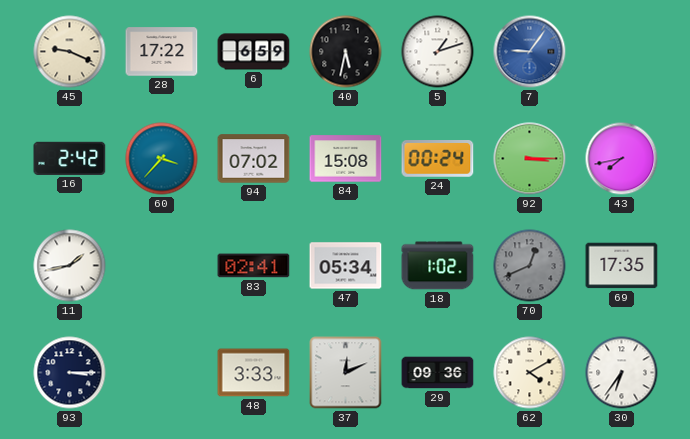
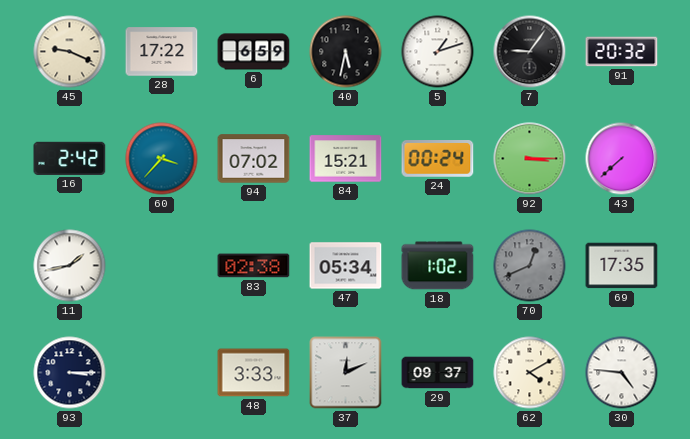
7 dial: blue -> black (530, 52)
91: none -> 20:32 (622, 52)
84: 15:08 -> 15:21 (346, 159)
43: 7:43 -> 7:38 (622, 159)
83: 02:41 -> 02:38 (254, 266)
29: 09:36 -> 09:37 (438, 373)
30: 6:36 -> 4:46 (622, 373)
